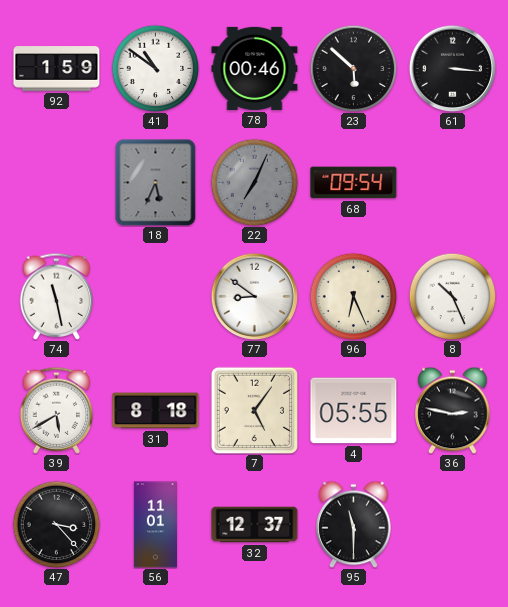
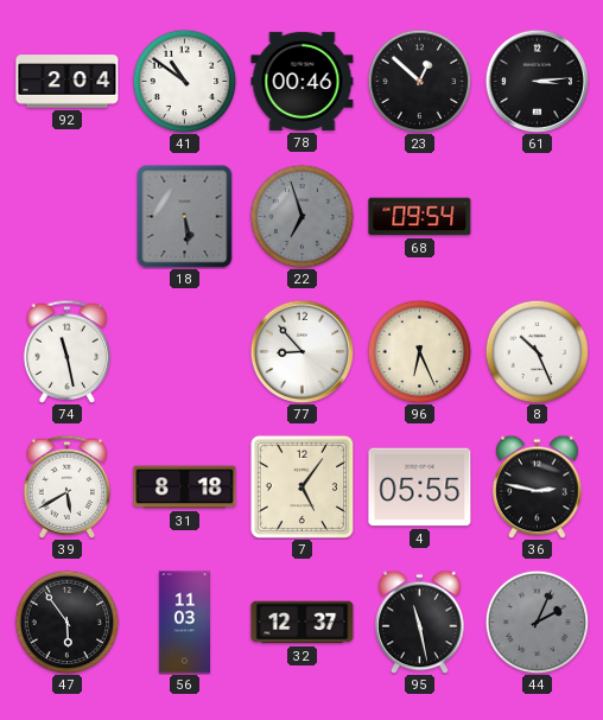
92: 1:59 -> 2:04 (68, 82)
23: 5:52 -> 12:52 (419, 81)
61: 3:16 -> 3:14 (537, 81)
18: 5:34 -> 5:29 (185, 216)
22: 7:04 -> 6:57 (301, 216)
77: 8:51 -> 8:53 (301, 351)
47: 3:23 -> 5:54 (66, 622)
56: 11:01 -> 11:03 (184, 623)
95: 11:30 -> 11:28 (420, 622)
44: none -> 2:04 (537, 622)
